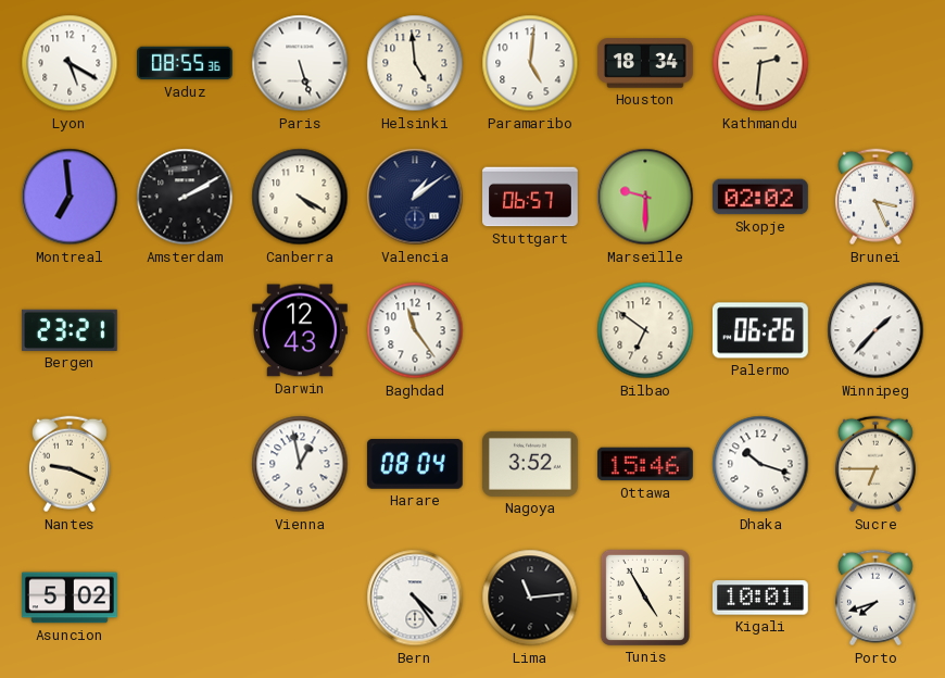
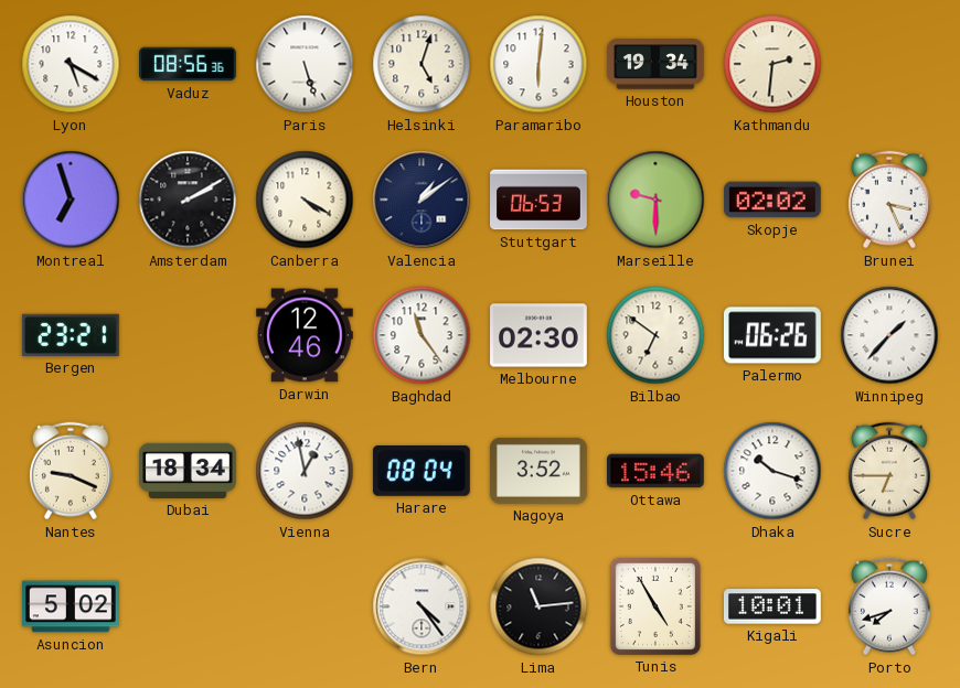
Vaduz: 08:55 -> 08:56 (189, 64)
Helsinki: 4:59 -> 5:03 (422, 64)
Paramaribo: 5:01 -> 6:01 (538, 64)
Houston: 18:34 -> 19:34 (657, 64)
Montreal: 6:59 -> 6:57 (71, 200)
Stuttgart: 06:57 -> 06:53 (540, 200)
Darwin: 12:43 -> 12:46 (306, 335)
Melbourne: none -> 02:30 (540, 335)
Dubai: none -> 18:34 (189, 471)
